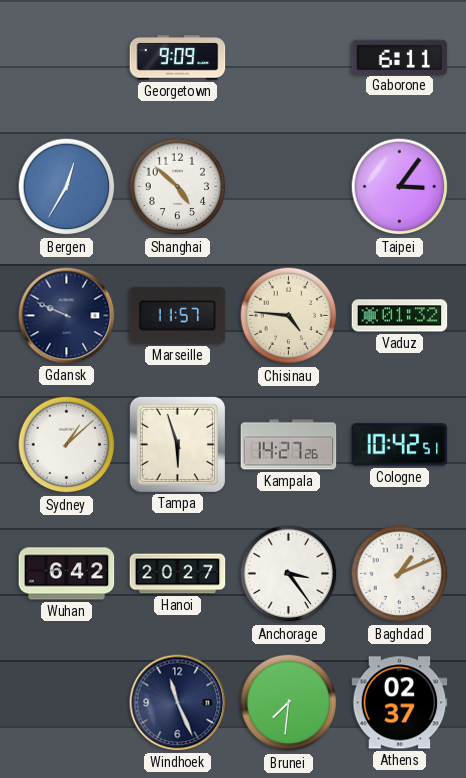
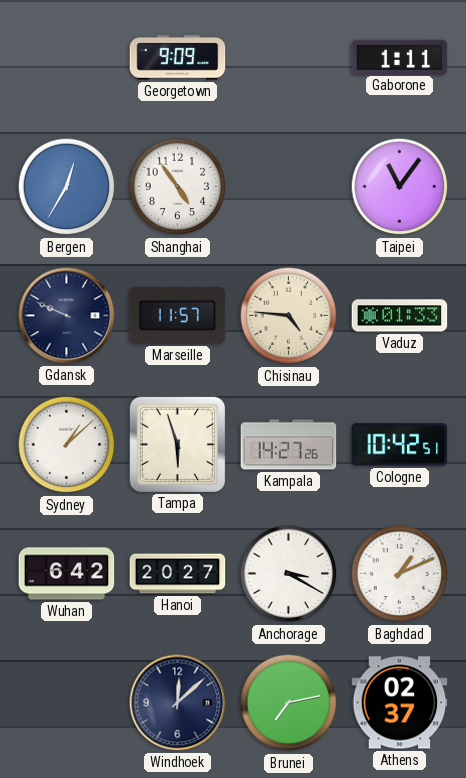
Gaborone: 6:11 -> 1:11 (400, 57)
Shanghai: 4:52 -> 4:54 (178, 187)
Taipei: 3:06 -> 11:06 (400, 187)
Vaduz: 01:32 -> 01:33 (400, 316)
Anchorage: 3:24 -> 3:20 (289, 574)
Windhoek: 11:26 -> 12:08 (178, 703)
Brunei: 7:31 -> 7:13 (289, 703)
